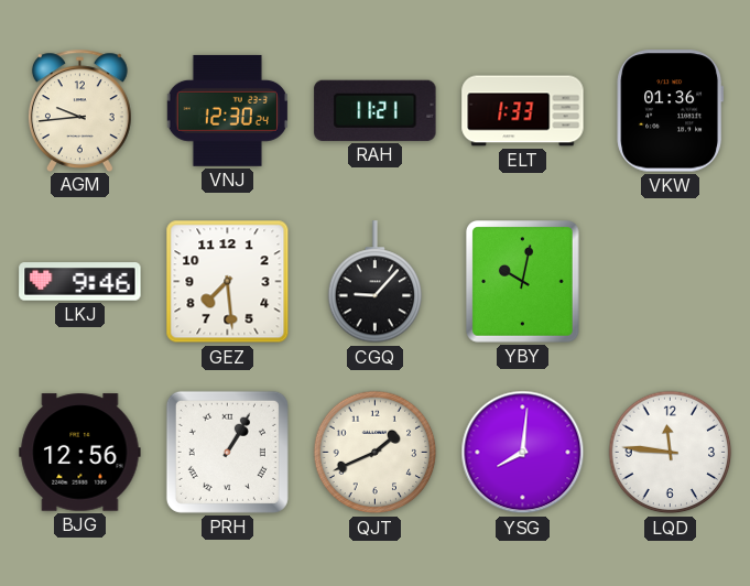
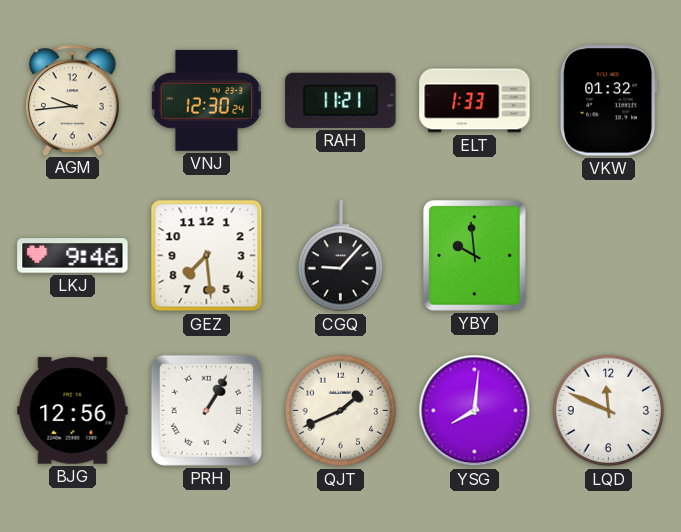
VKW: 01:36 -> 01:32 (609, 101)
YBY: 10:02 -> 9:59 (475, 256)
LQD: 11:46 -> 11:49 (609, 411)
